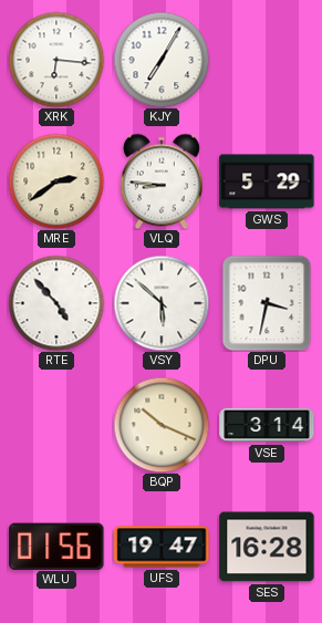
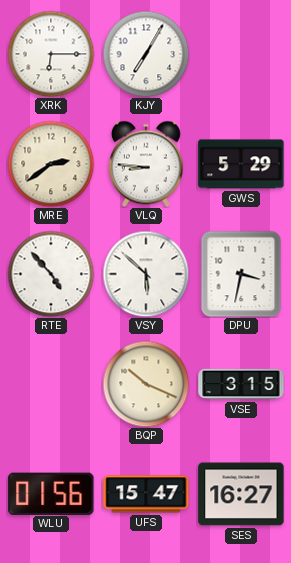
XRK: 6:16 -> 6:15 (51, 54)
VSE: 3:14 -> 3:15 (241, 384)
UFS: 19:47 -> 15:47 (146, 494)
SES: 16:28 -> 16:27 (241, 494)
